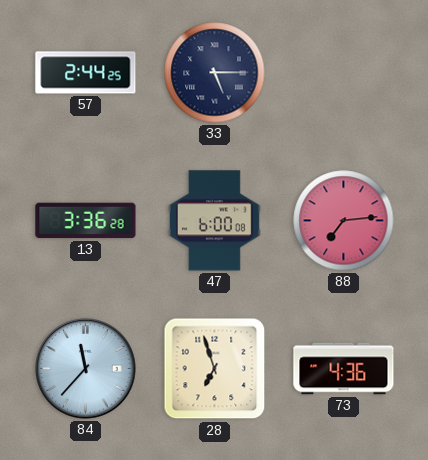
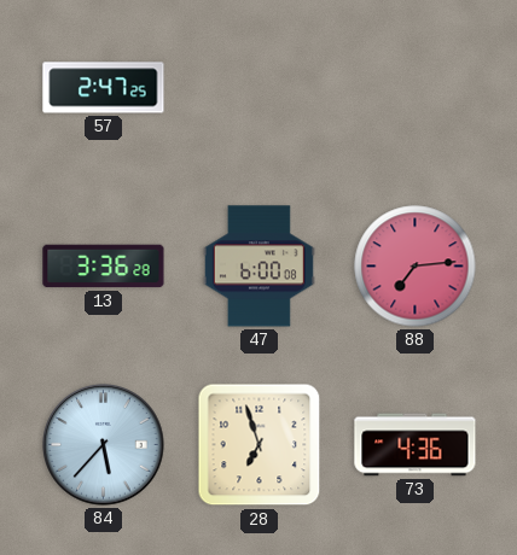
57: 2:44 -> 2:47 (104, 88)
33: 5:15 -> none (215, 73)
84: 11:37 -> 5:37 (104, 445)
